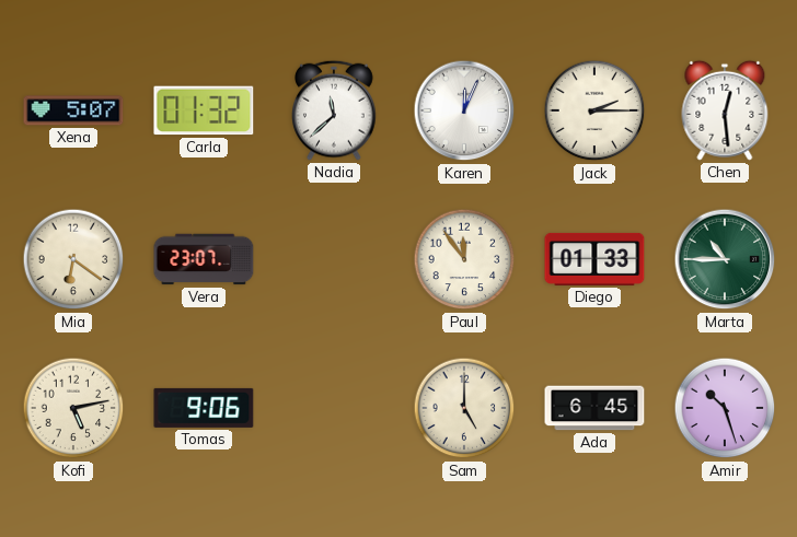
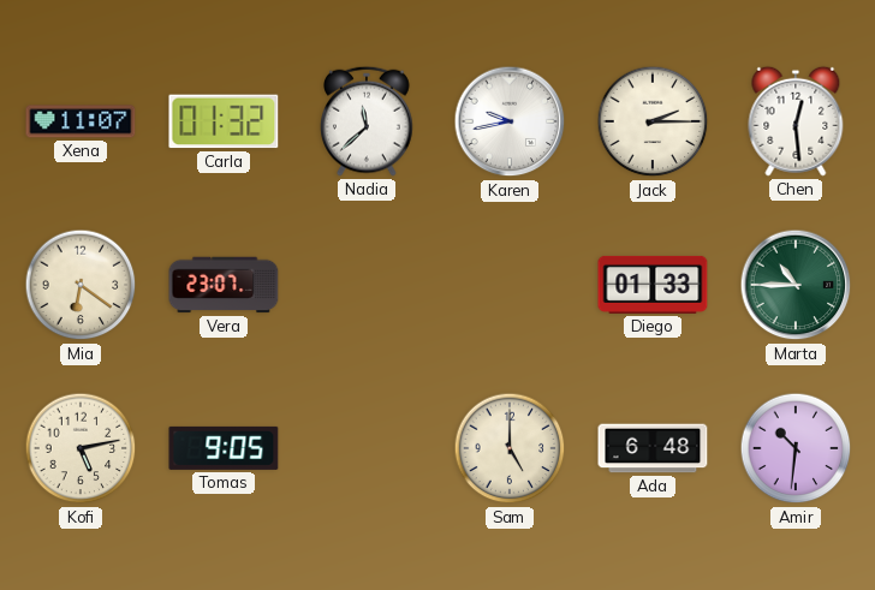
Xena: 5:07 -> 11:07 (81, 121)
Karen: 12:04 -> 9:43 (510, 121)
Paul: 11:54 -> none (464, 259)
Tomas: 9:06 -> 9:05 (224, 448)
Ada: 6:45 -> 6:48 (653, 448)
Amir: 10:27 -> 10:31 (796, 448)
